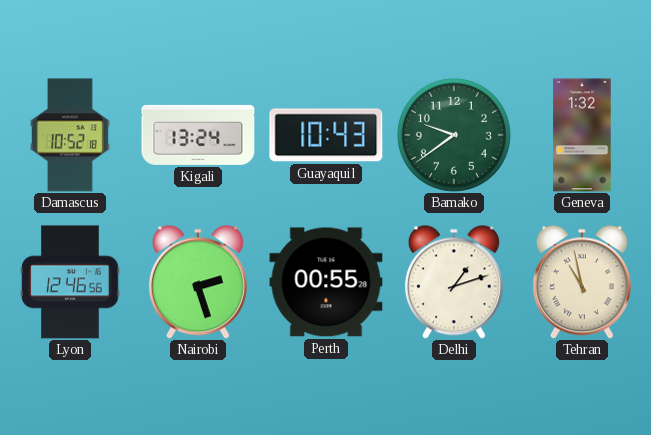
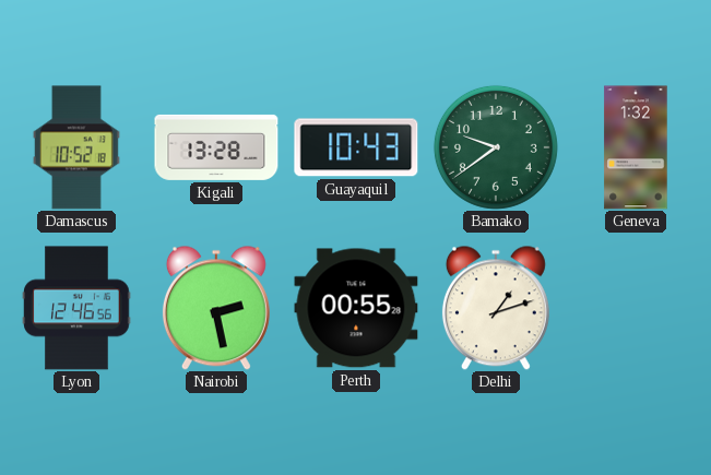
Kigali: 13:24 -> 13:28 (216, 147)
Nairobi: 2:27 -> 2:28 (216, 308)
Tehran: 10:58 -> none (582, 282)
